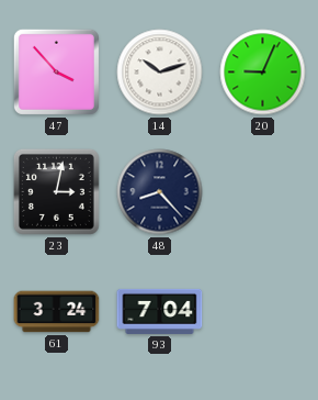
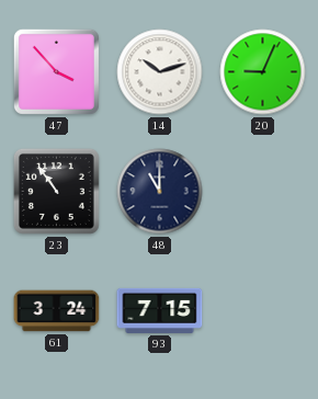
23: 3:02 -> 10:54 (56, 191)
48: 8:23 -> 11:00 (160, 192)
93: 7:04 -> 7:15 (160, 310)
